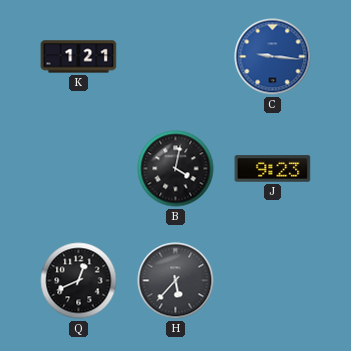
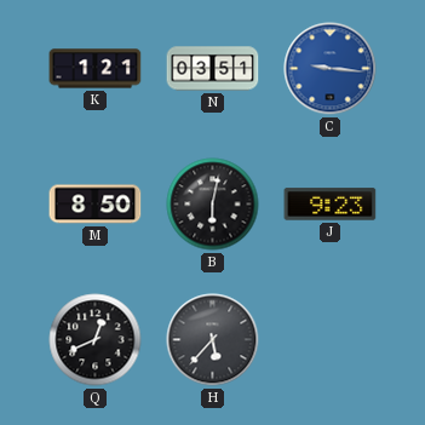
N: none -> 03:51 (213, 69)
M: none -> 8:50 (96, 205)
B: 4:02 -> 6:02 (213, 205)
